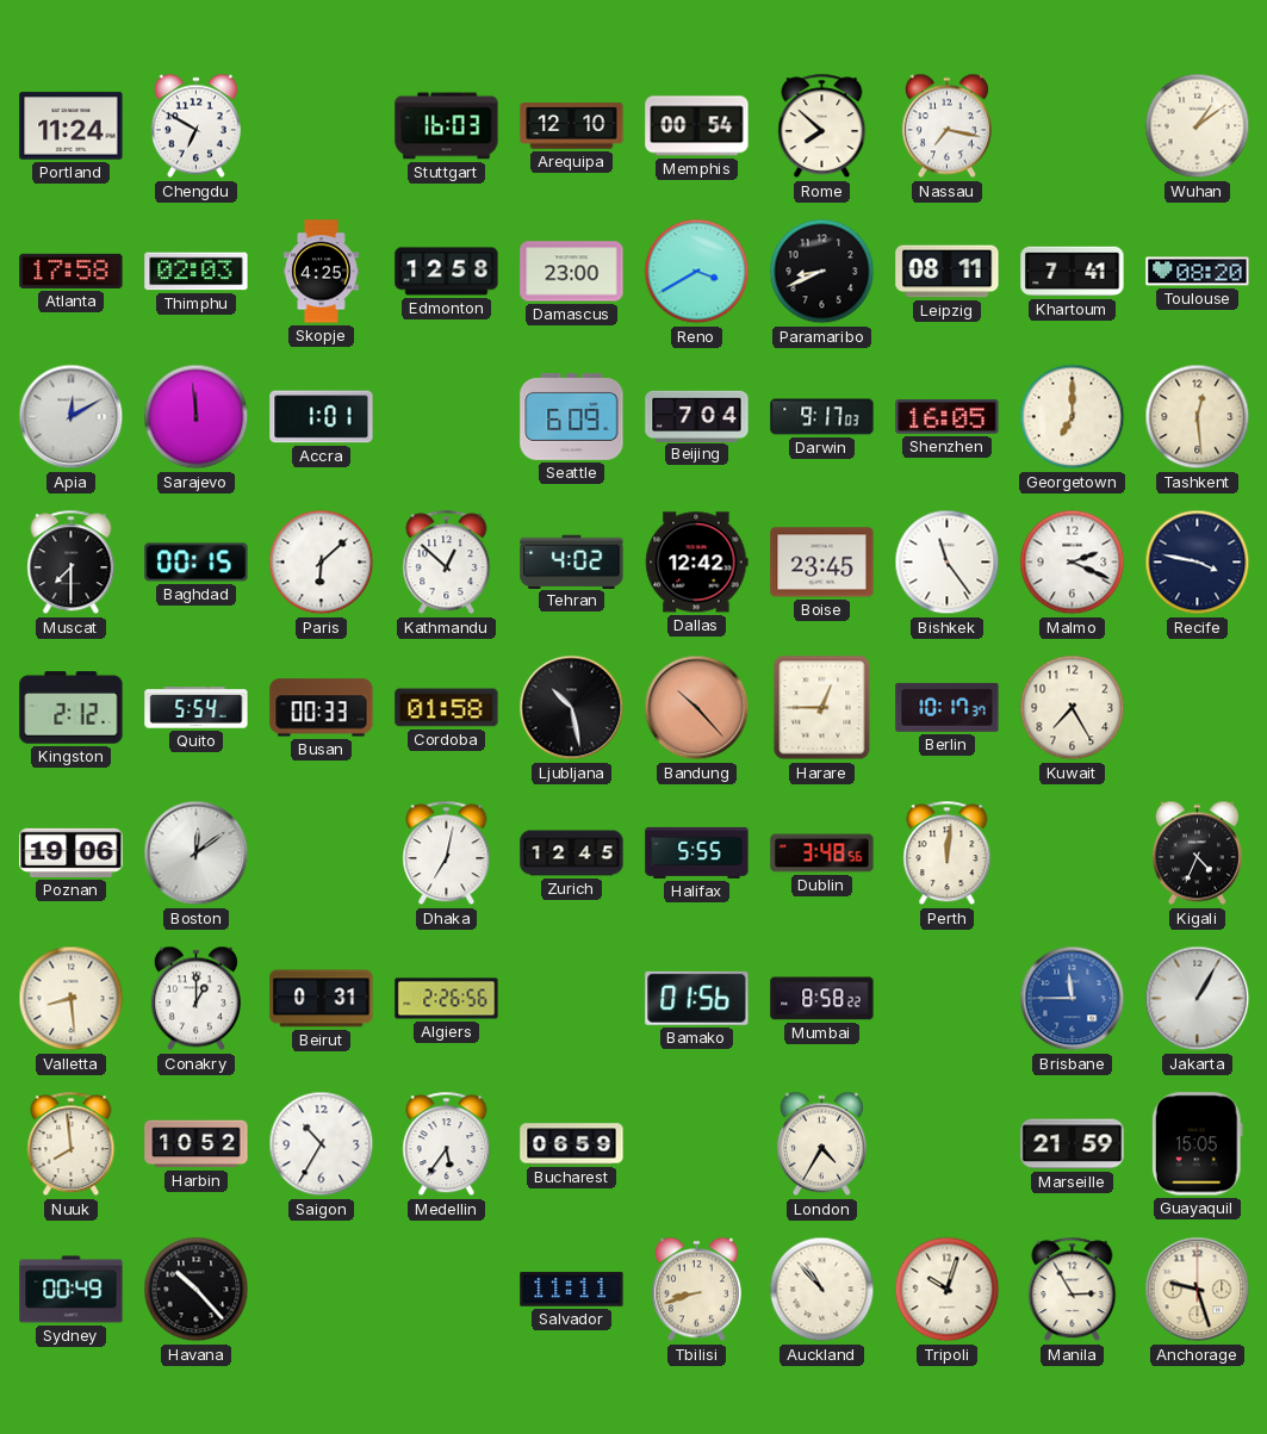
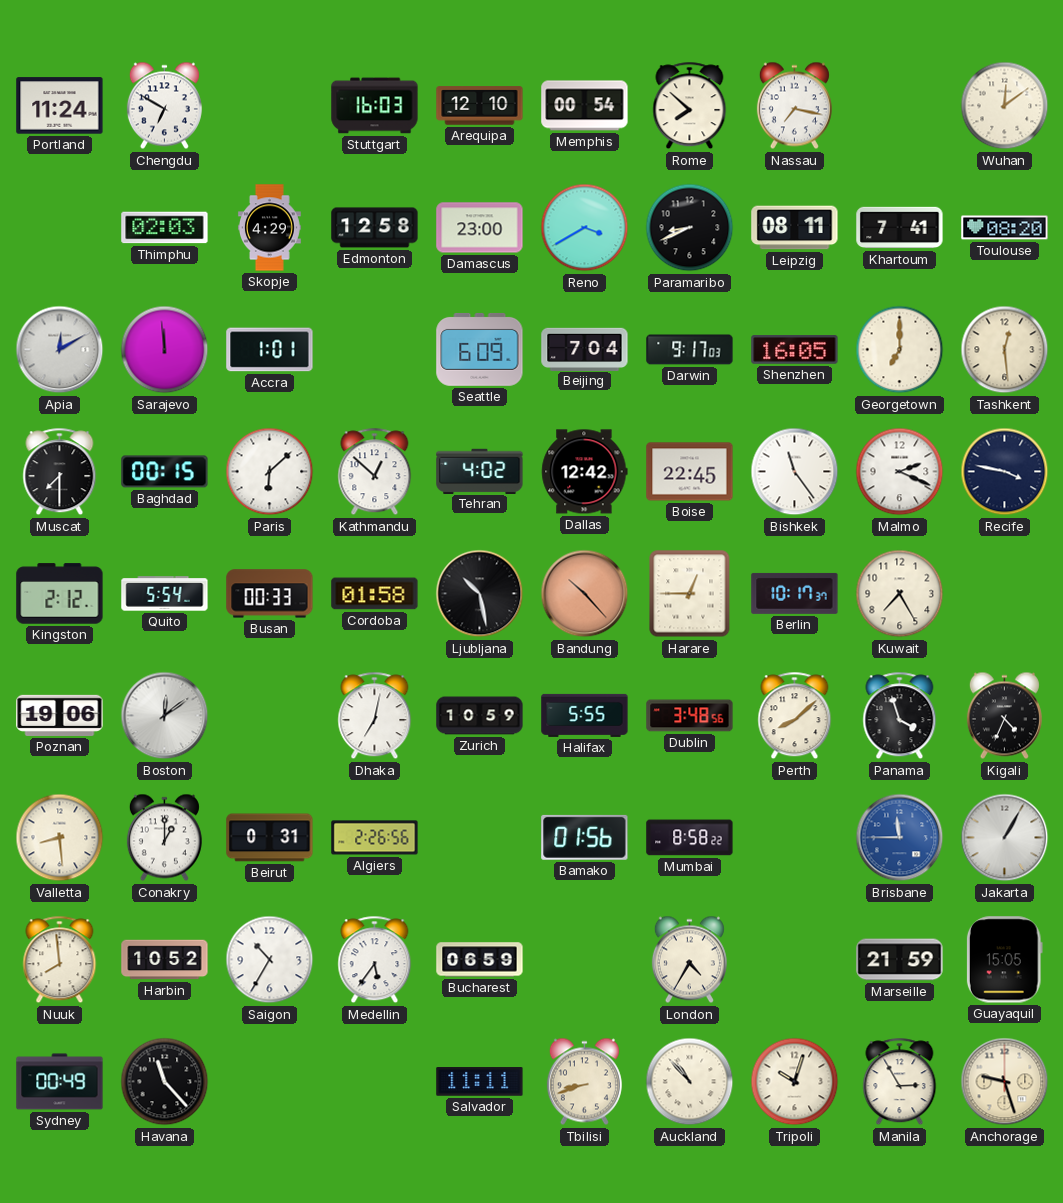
Wuhan: 1:09 -> 12:09 (1005, 106)
Atlanta: 17:58 -> none (72, 271)
Skopje: 4:25 -> 4:29 (269, 228)
Boise: 23:45 -> 22:45 (690, 472)
Zurich: 12:45 -> 10:59 (480, 716)
Perth: 12:01 -> 8:08 (795, 716)
Panama: none -> 3:57 (900, 716)
Havana: 10:23 -> 11:23 (165, 1082)
